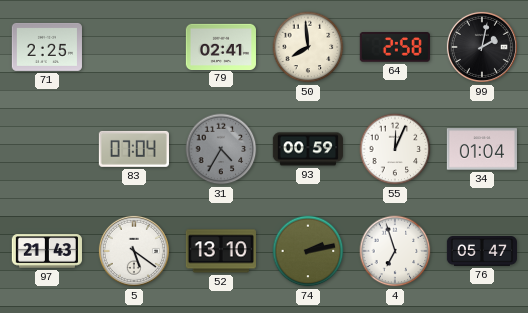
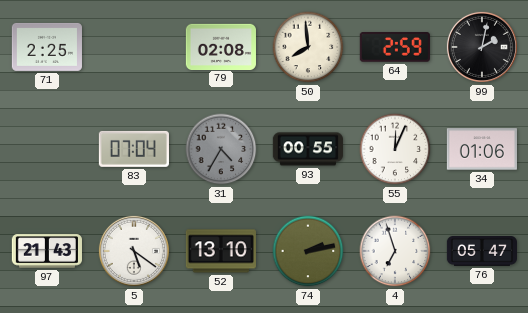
79: 02:41 -> 02:08 (221, 46)
64: 2:58 -> 2:59 (395, 48)
93: 00:59 -> 00:55 (308, 149)
34: 01:04 -> 01:06 (482, 149)
